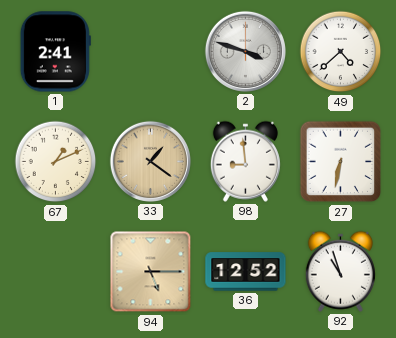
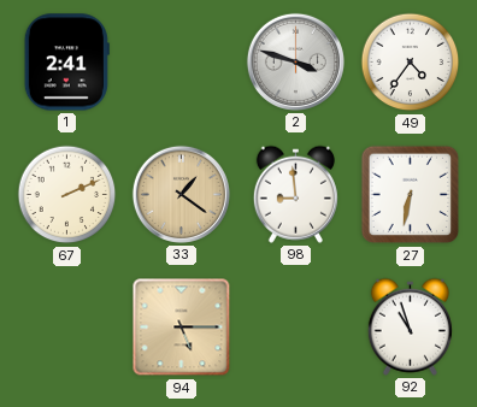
49: 4:38 -> 4:36 (411, 63)
67: 1:11 -> 2:11 (67, 195)
36: 12:52 -> none (246, 272)
